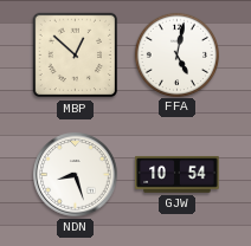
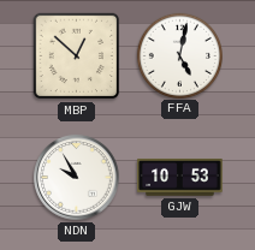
NDN: 8:27 -> 9:55 (77, 178)
GJW: 10:54 -> 10:53 (180, 178)
